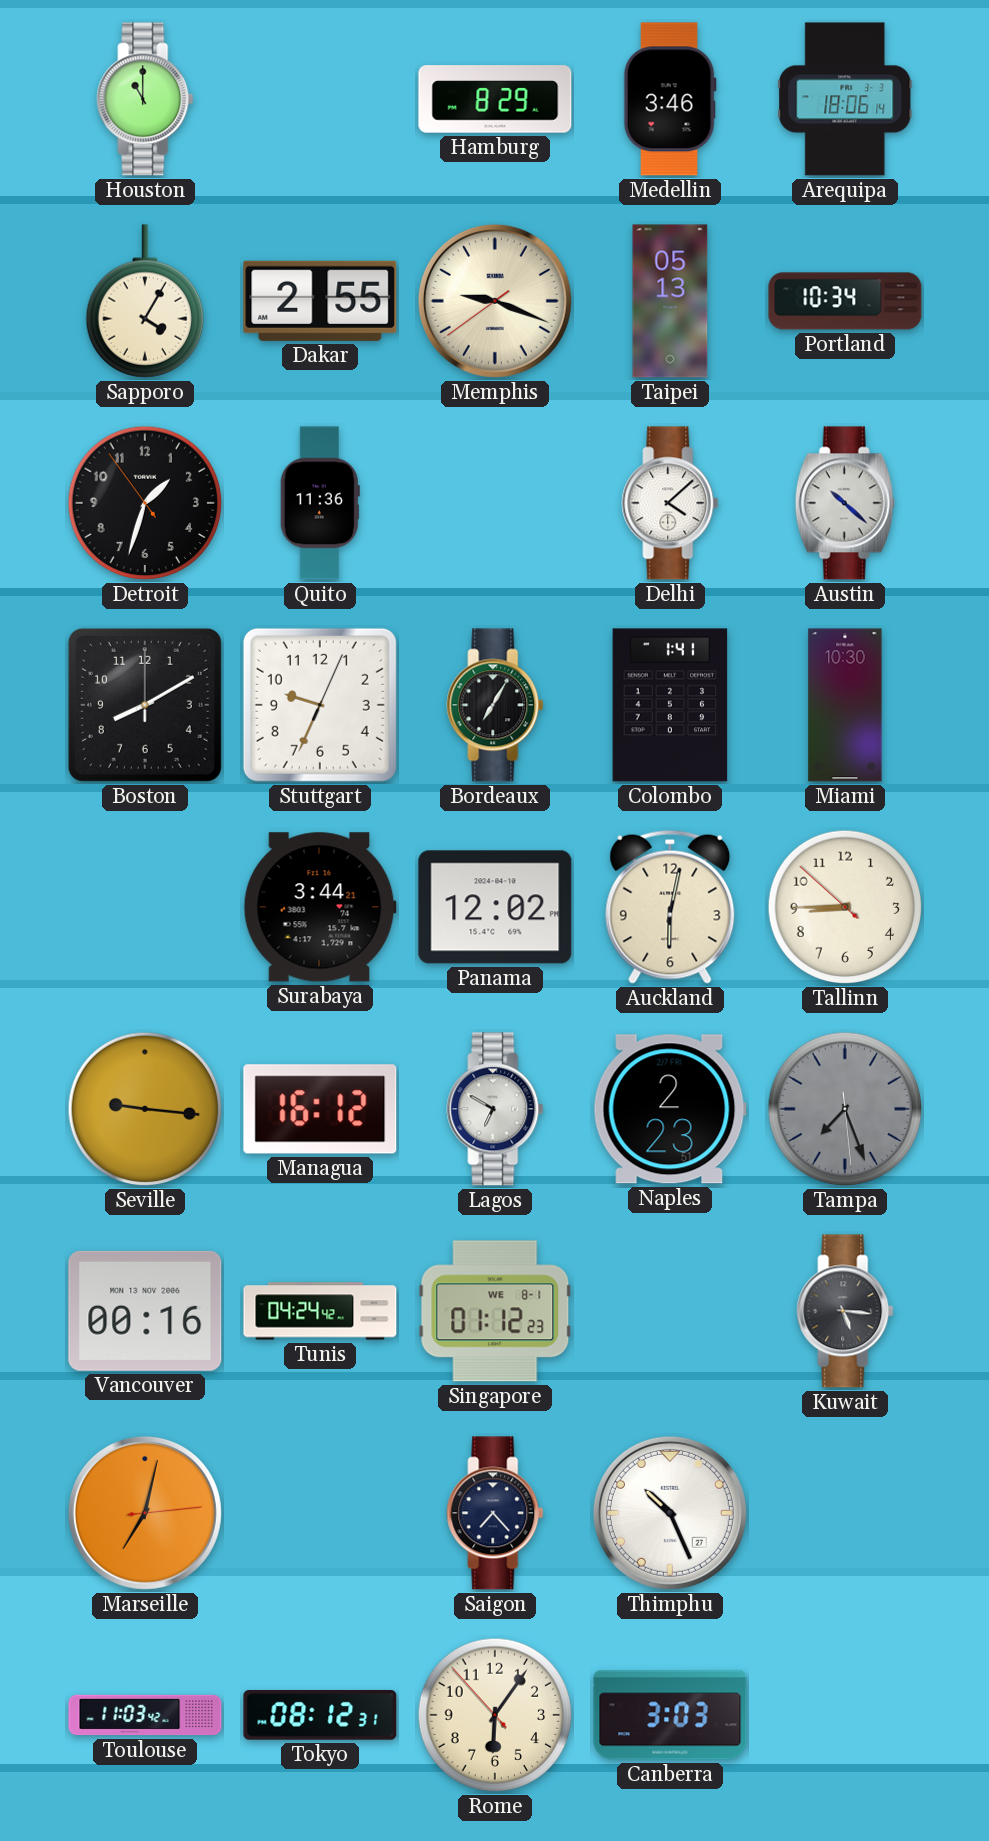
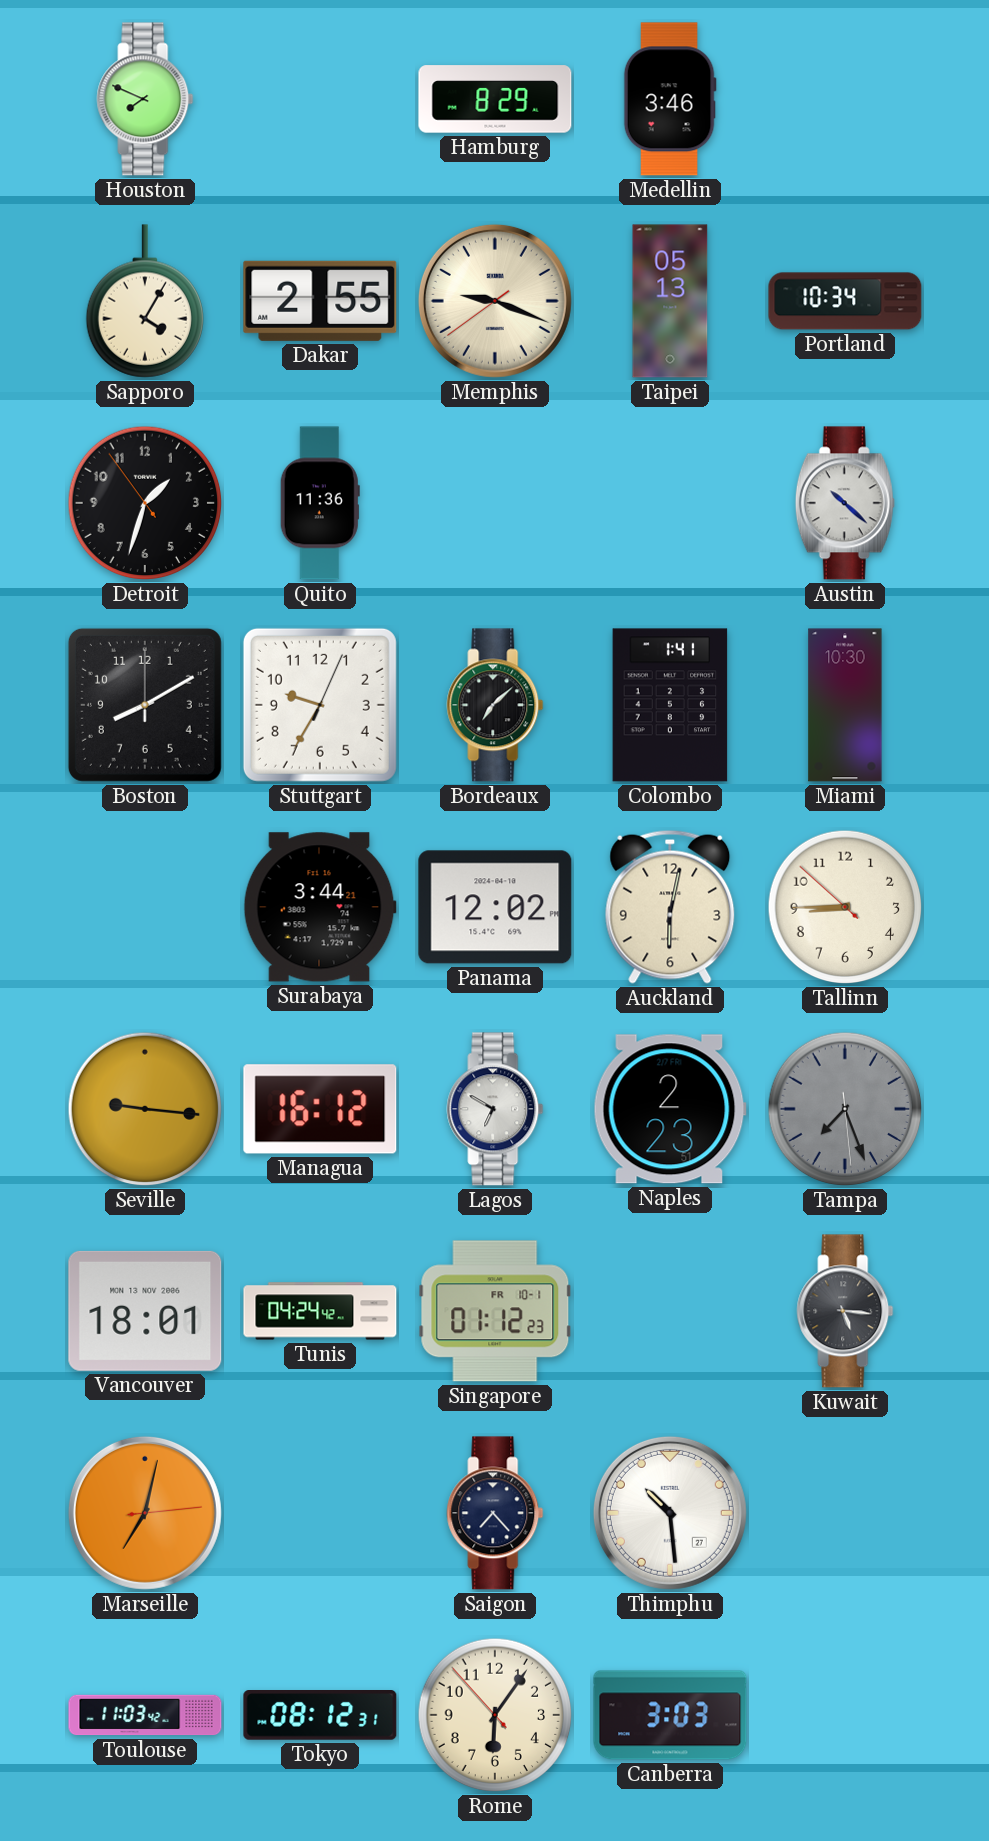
Houston: 11:00 -> 7:49 (145, 99)
Arequipa: 18:06 -> none (845, 99)
Delhi: 4:08 -> none (670, 503)
Stuttgart: 9:34 -> 9:35 (320, 705)
Bordeaux: 7:05 -> 7:08 (495, 705)
Vancouver: 00:16 -> 18:01 (145, 1311)
Singapore date: WE 8-1 -> FR 10-1 (495, 1311)
Thimphu: 10:26 -> 10:29 (670, 1513)
